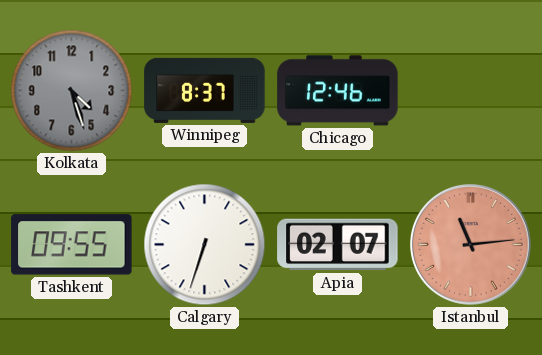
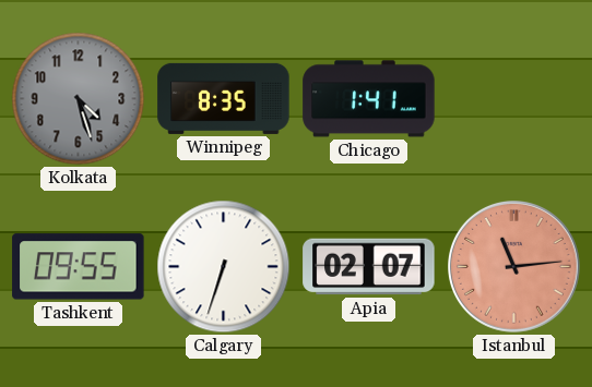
Winnipeg: 8:37 -> 8:35 (224, 98)
Chicago: 12:46 -> 1:41 (369, 99)
